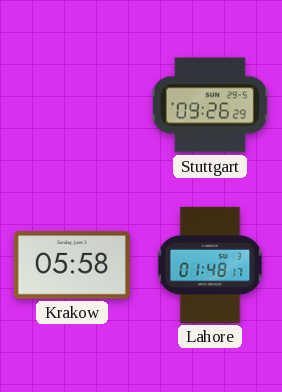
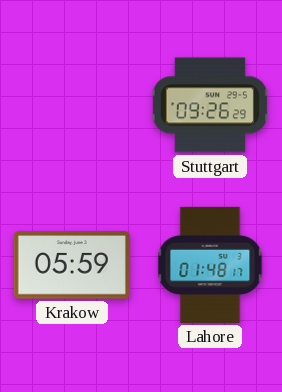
Krakow: 05:58 -> 05:59 (72, 265)
